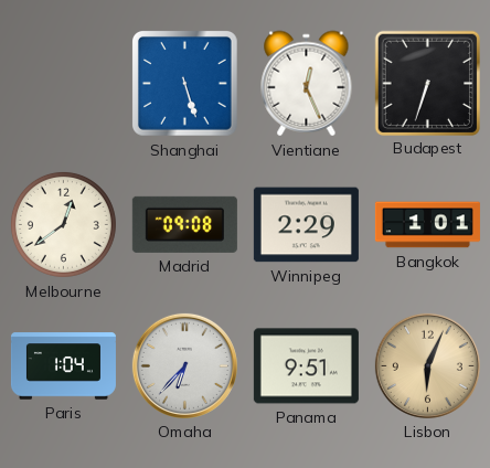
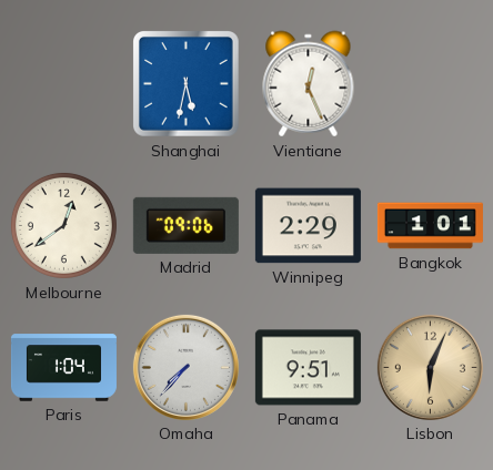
Shanghai: 5:27 -> 5:32 (187, 84)
Budapest: 6:33 -> none (427, 83)
Madrid: 09:08 -> 09:06 (185, 225)
Omaha: 6:37 -> 7:37 (185, 367)
